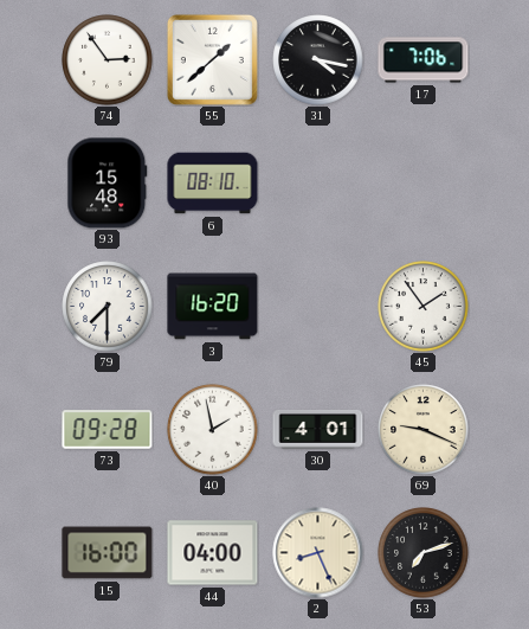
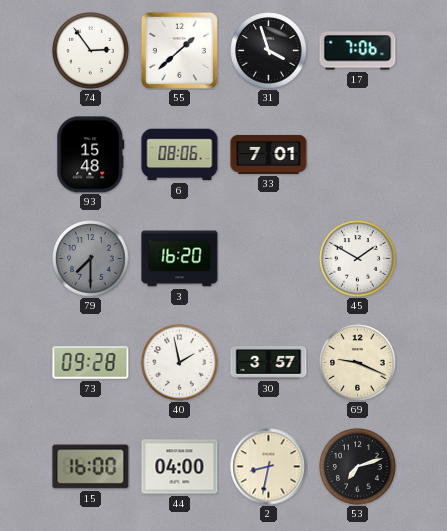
31: 4:17 -> 3:57 (269, 51)
6: 08:10 -> 08:06 (180, 155)
33: none -> 7:01 (269, 154)
79 dial: white -> grey (91, 259)
45: 1:54 -> 1:50 (358, 259)
30: 4:01 -> 3:57 (269, 362)
2: 8:26 -> 8:32 (269, 467)
